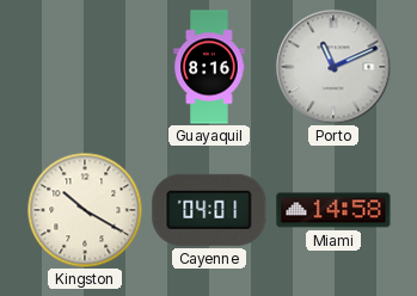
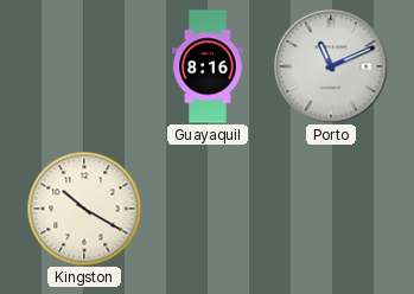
Cayenne: 04:01 -> none (209, 210)
Miami: 14:58 -> none (333, 210)
